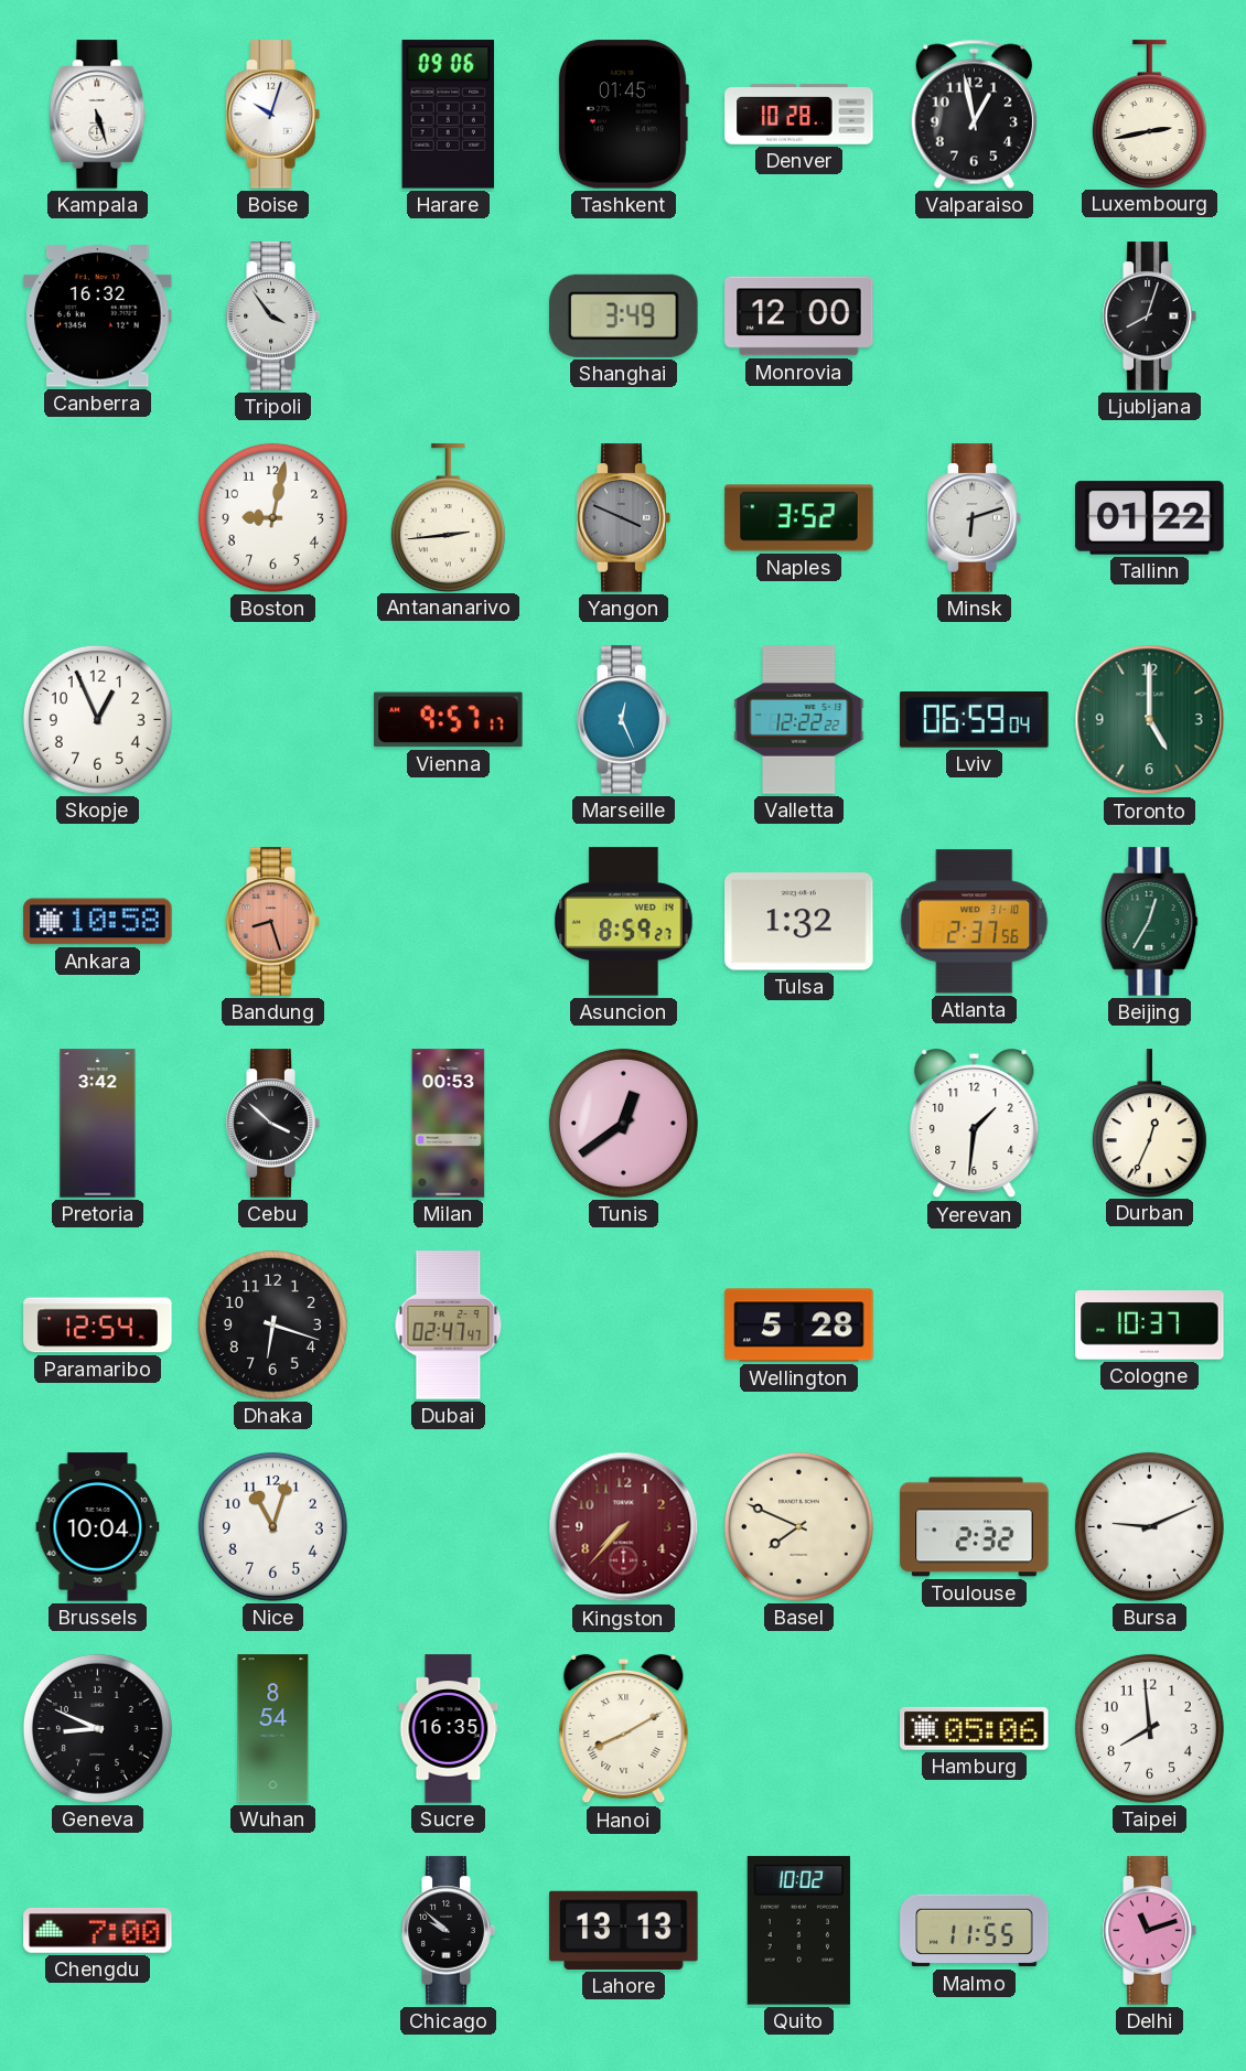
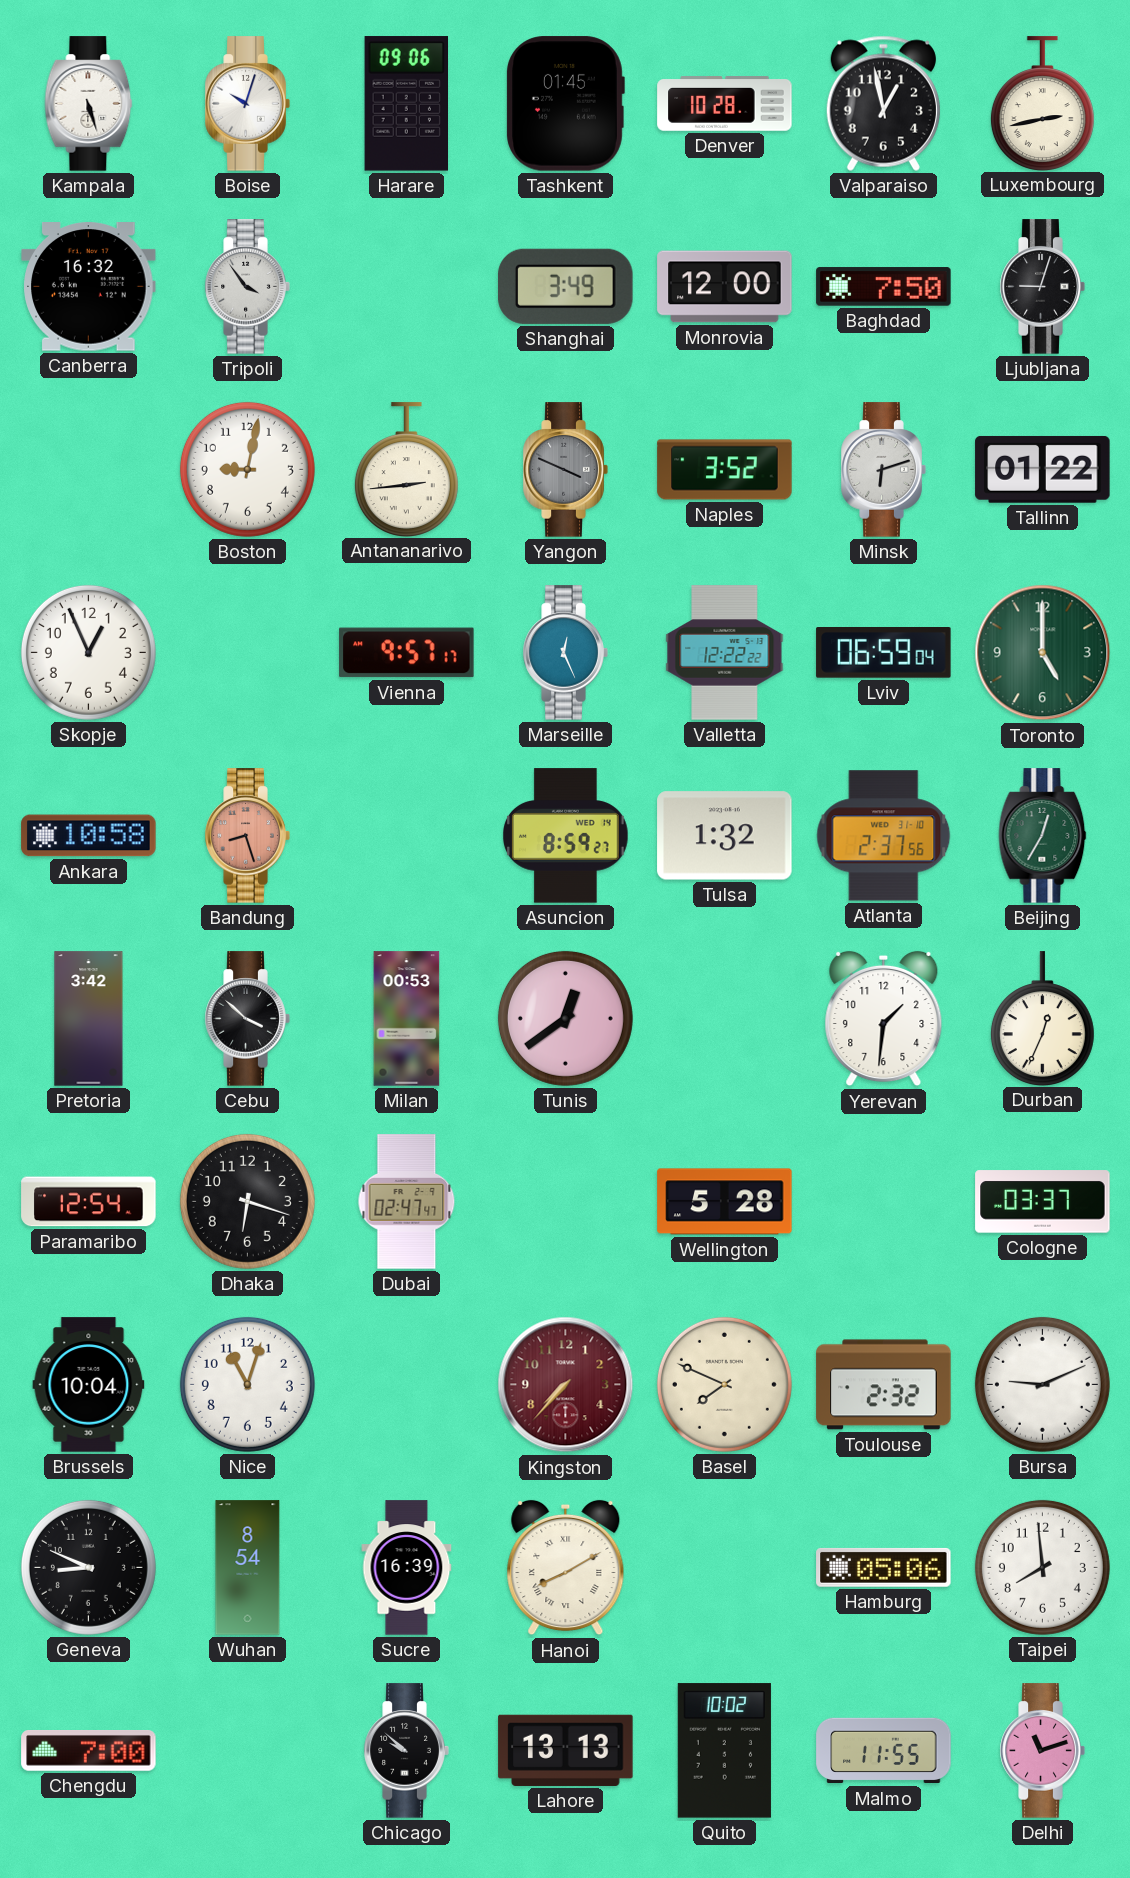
Baghdad: none -> 7:50 (884, 287)
Ljubljana: 8:03 -> 9:03 (1042, 287)
Cologne: 10:37 -> 03:37 (1043, 1202)
Sucre: 16:35 -> 16:39 (407, 1568)
